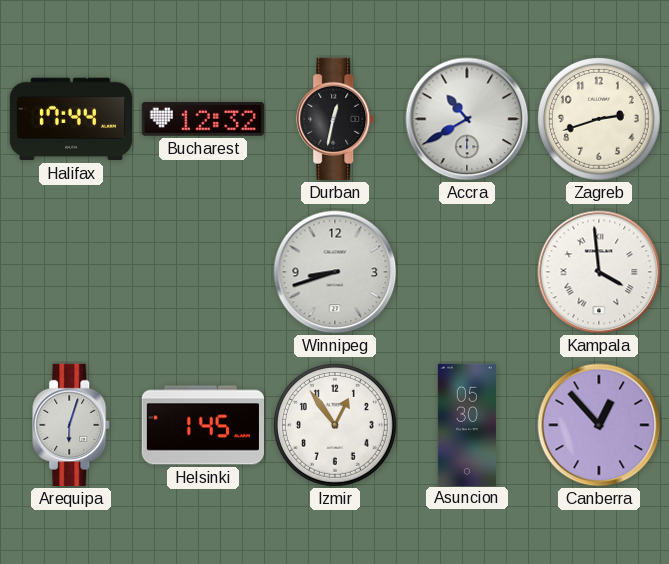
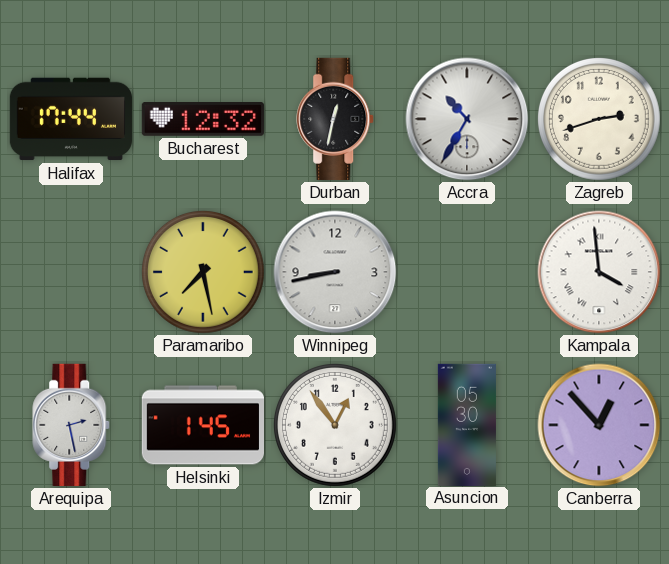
Accra: 10:40 -> 10:35 (467, 119)
Paramaribo: none -> 7:28 (203, 272)
Winnipeg: 8:42 -> 8:43 (335, 272)
Arequipa: 6:03 -> 2:28 (72, 425)
